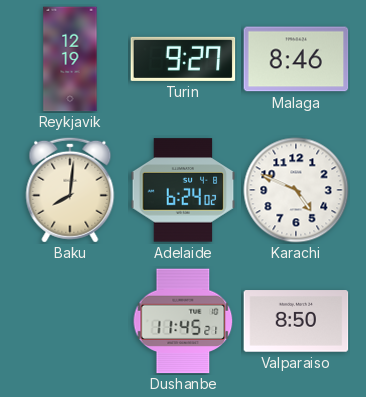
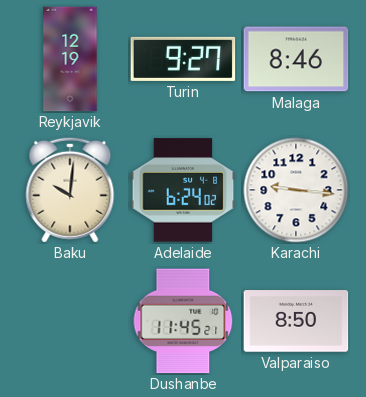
Baku: 8:01 -> 10:01 (70, 190)
Karachi: 4:49 -> 9:16 (296, 190)
